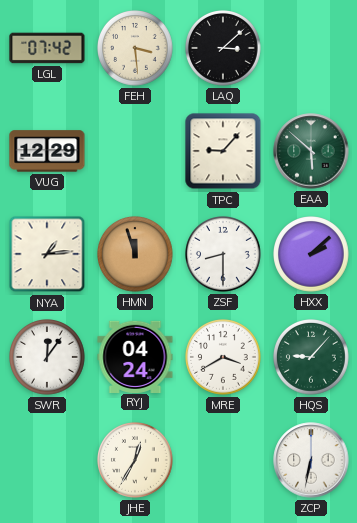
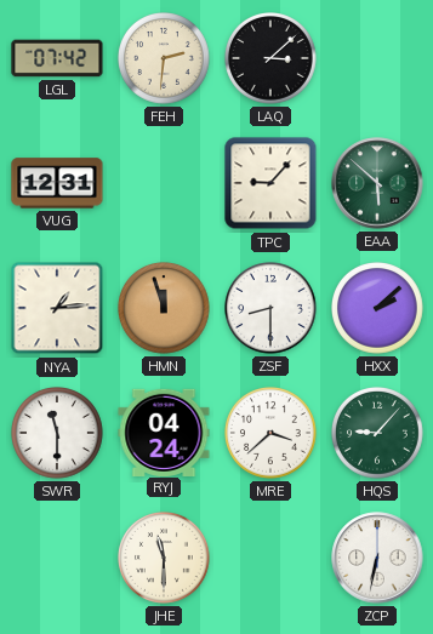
FEH: 3:29 -> 2:31 (165, 59)
VUG: 12:29 -> 12:31 (57, 183)
SWR: 12:06 -> 11:30 (58, 434)
MRE: 3:40 -> 3:38 (272, 434)
JHE: 12:35 -> 11:30 (165, 559)
